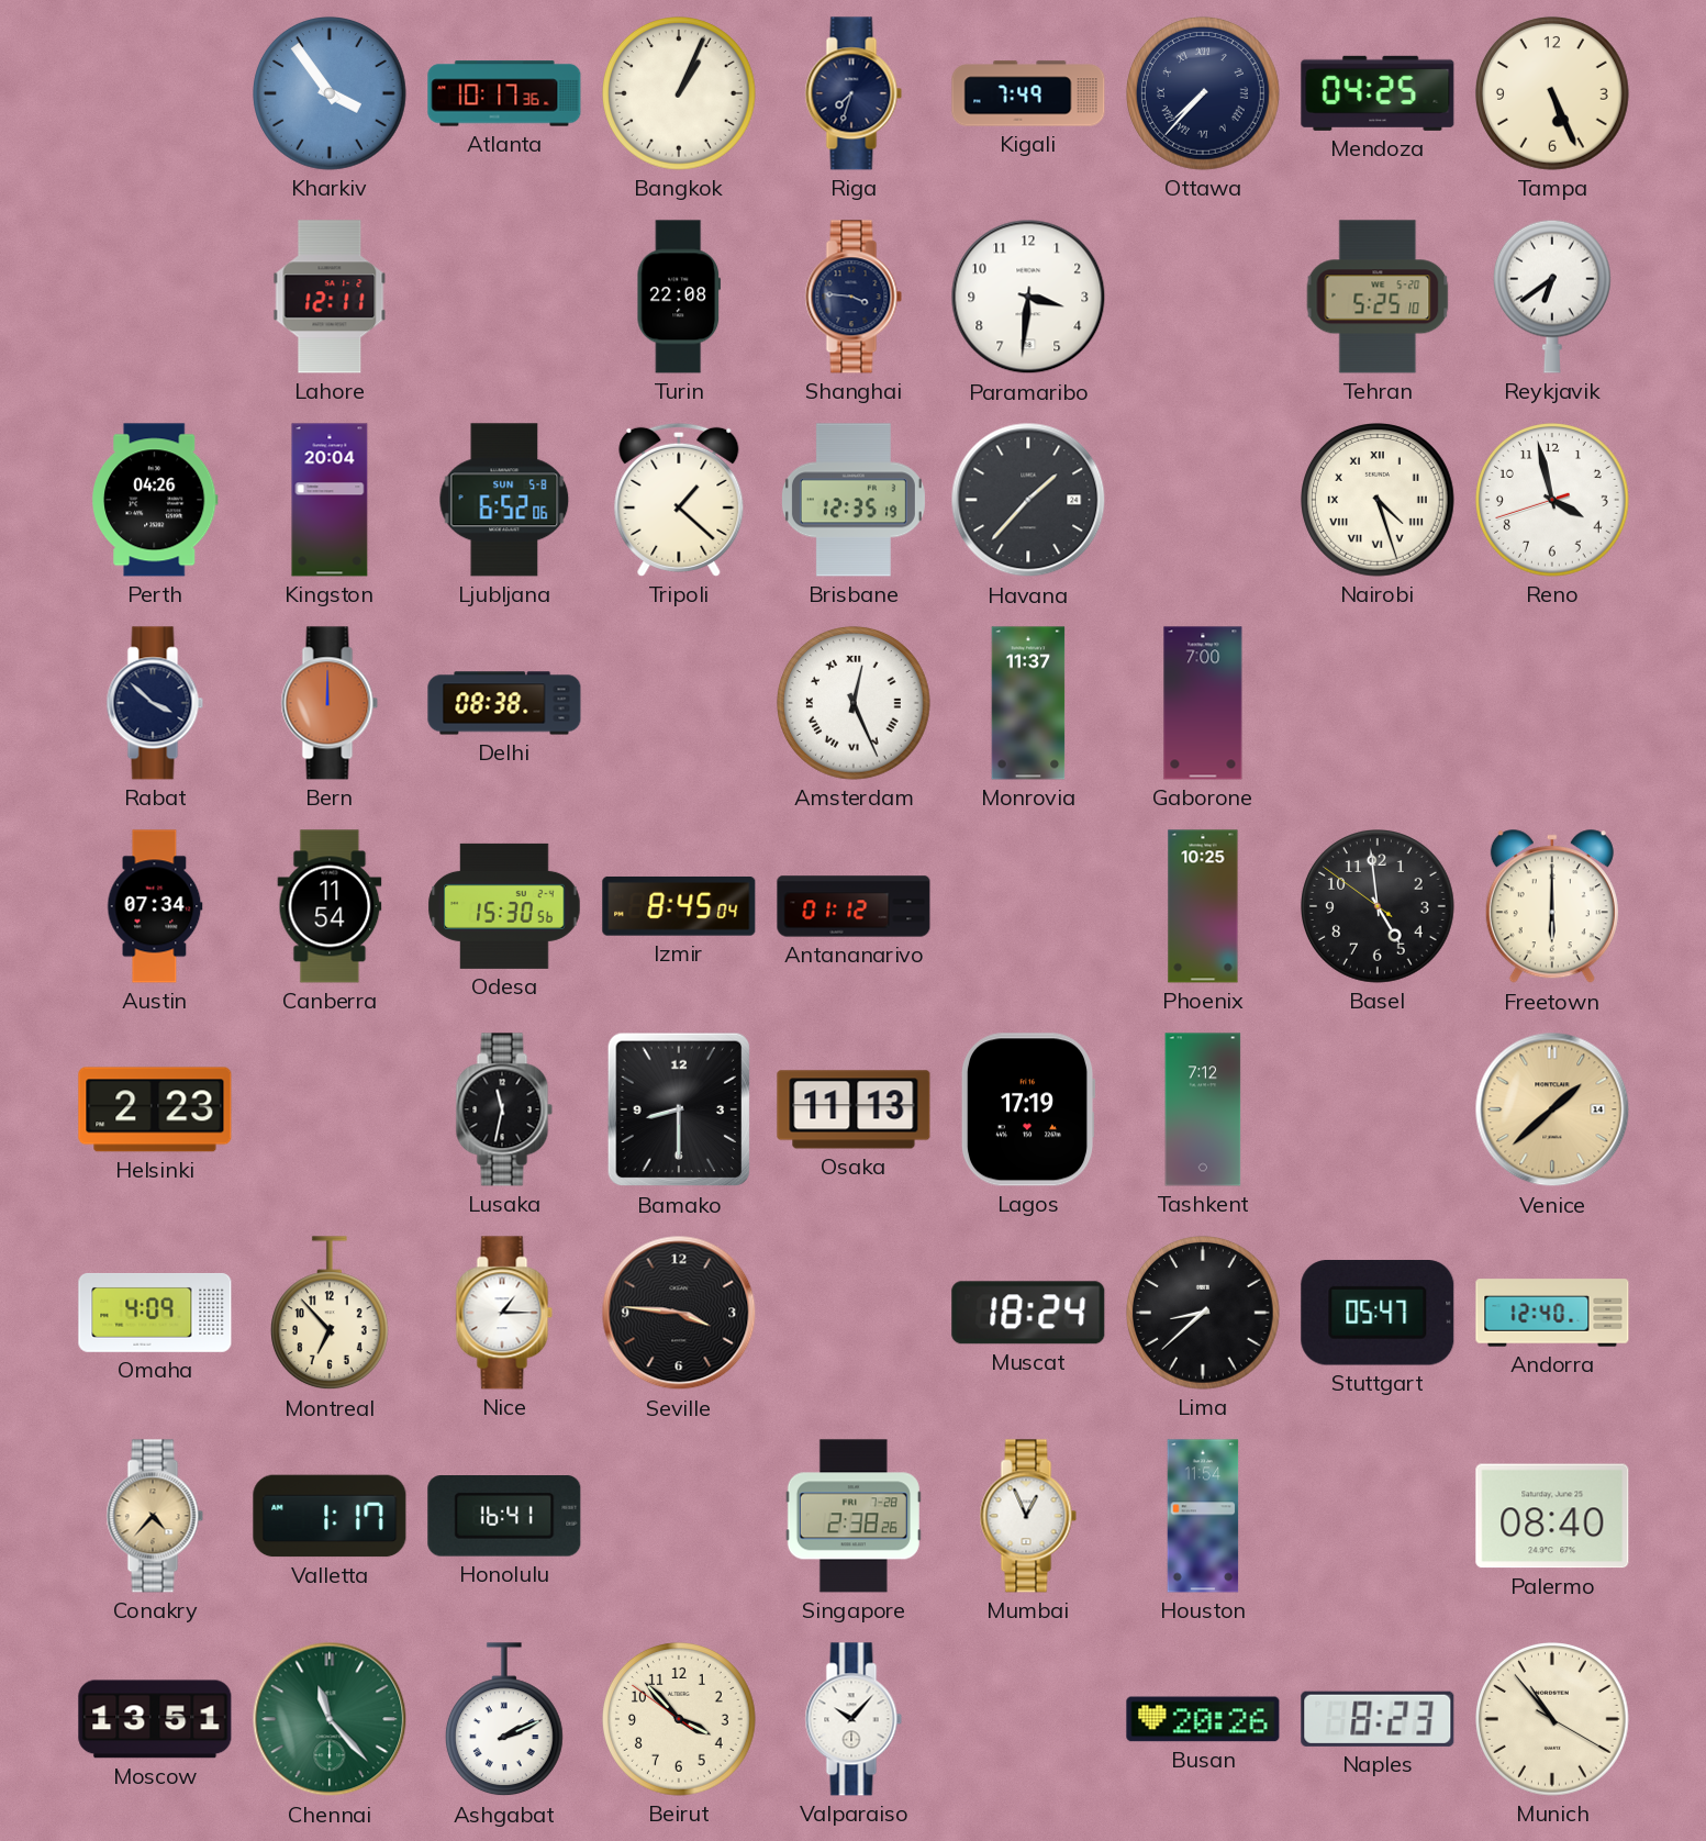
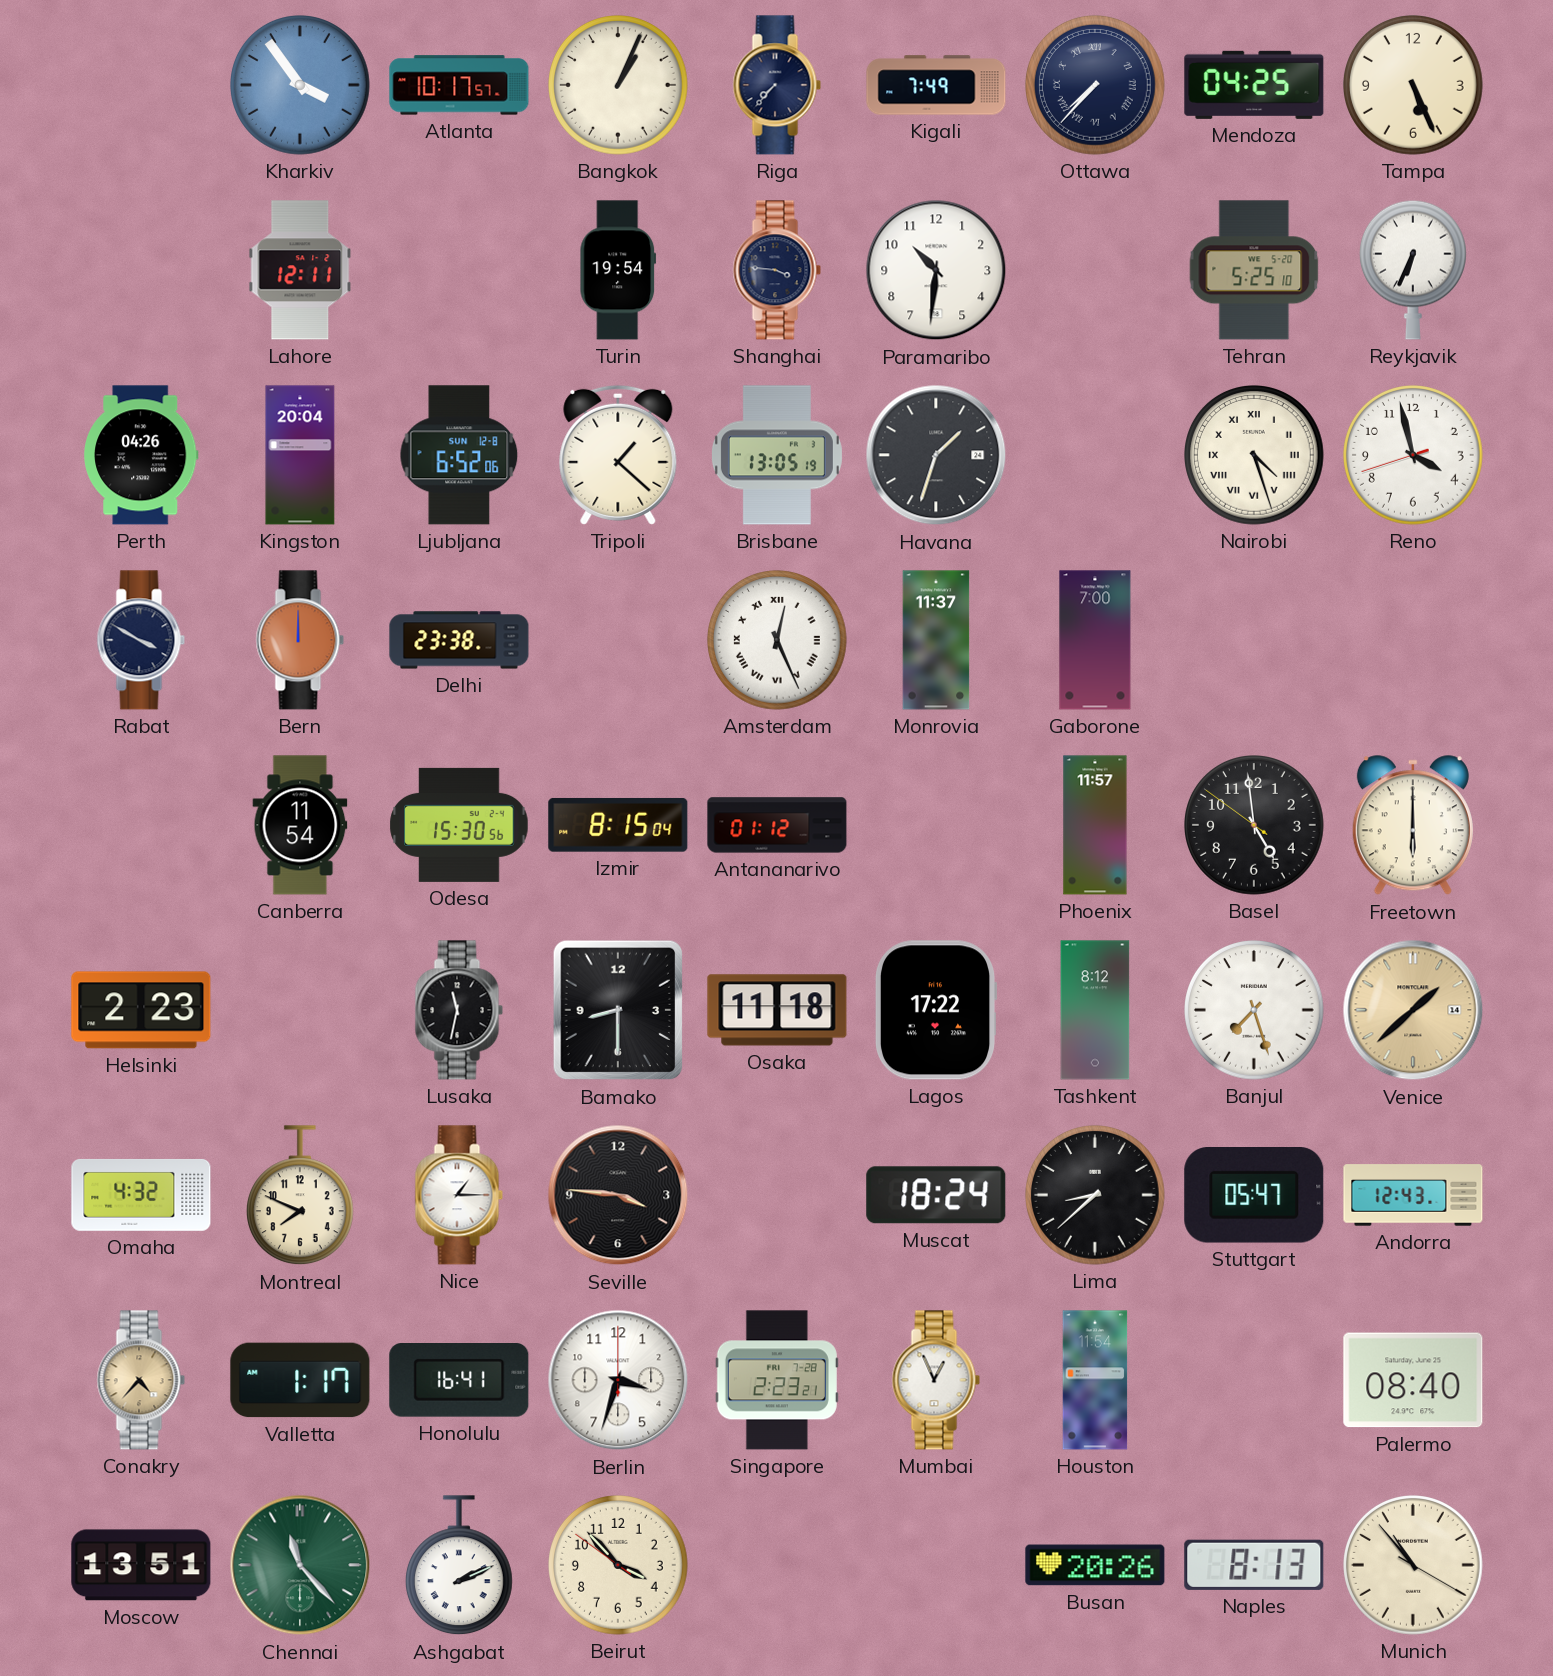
Atlanta: 10:17:36 -> 10:17:57 (459, 85)
Riga: 7:33 -> 7:37 (777, 85)
Turin: 22:08 -> 19:54 (618, 270)
Paramaribo: 3:31 -> 10:31 (936, 270)
Reykjavik: 6:39 -> 6:34 (1413, 270)
Ljubljana date: SUN 5-8 -> SUN 12-8 (459, 455)
Brisbane: 12:35 -> 13:05 (777, 455)
Havana: 1:37 -> 1:33 (936, 455)
Rabat: 3:52 -> 3:50 (141, 640)
Delhi: 08:38 -> 23:38 (459, 640)
Austin: 07:34 -> none (155, 906)
Izmir: 8:45 -> 8:15 (618, 825)
Phoenix: 10:25 -> 11:57 (1095, 825)
Osaka: 11:13 -> 11:18 (777, 1010)
Lagos: 17:19 -> 17:22 (936, 1010)
Tashkent: 7:12 -> 8:12 (1095, 1010)
Banjul: none -> 7:27 (1255, 1011)
Omaha: 4:09 -> 4:32 (141, 1195)
Montreal: 6:53 -> 7:49 (300, 1196)
Andorra: 12:40 -> 12:43 (1413, 1195)
Berlin: none -> 3:33 (618, 1380)
Singapore: 2:38 -> 2:23 (777, 1380)
Valparaiso: 10:07 -> none (854, 1719)
Naples: 8:23 -> 8:13 (1254, 1565)
